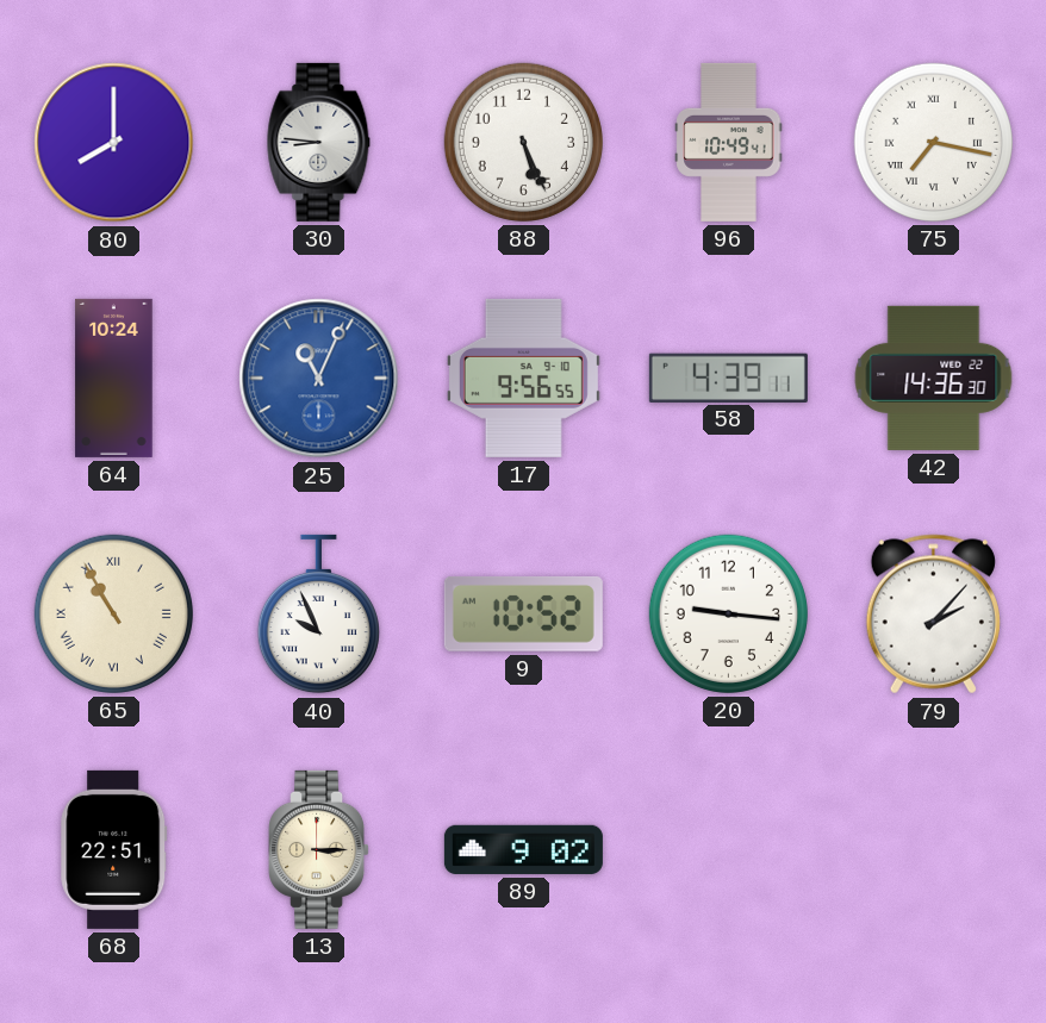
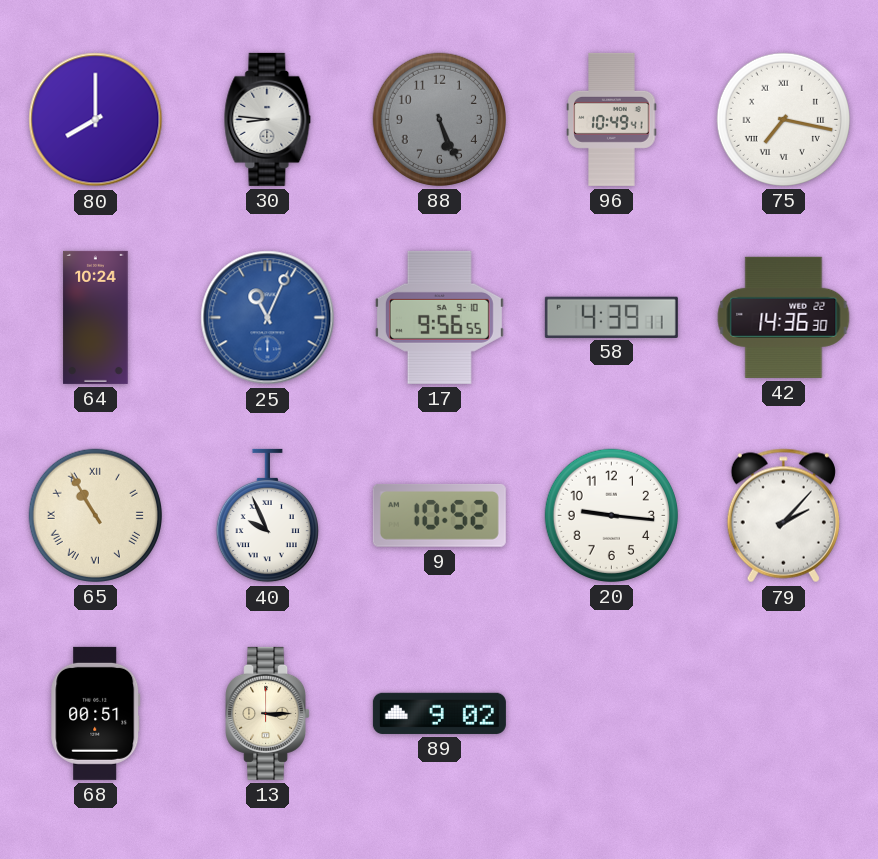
88 dial: white -> grey (439, 119)
68: 22:51 -> 00:51 (96, 713)
